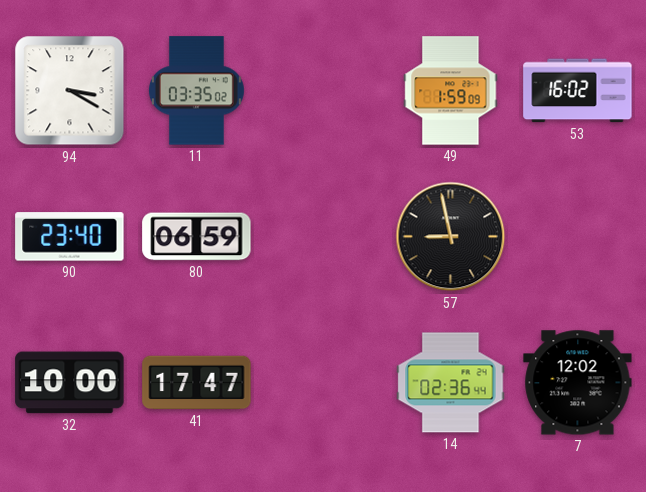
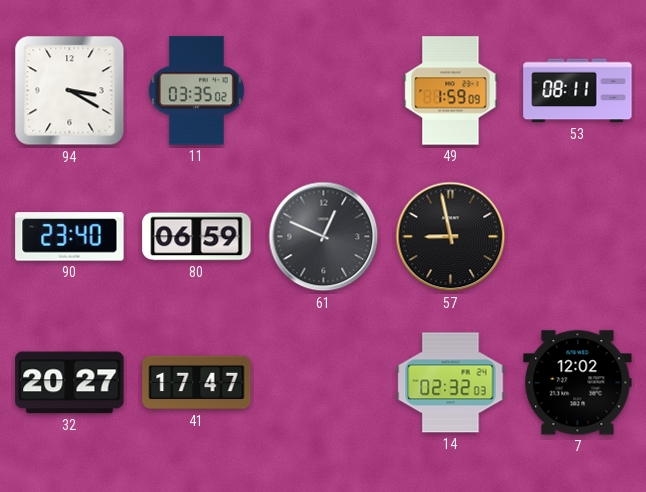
53: 16:02 -> 08:11 (578, 91)
61: none -> 12:49 (324, 237)
32: 10:00 -> 20:27 (70, 383)
14: 02:36 -> 02:32 (451, 383)
